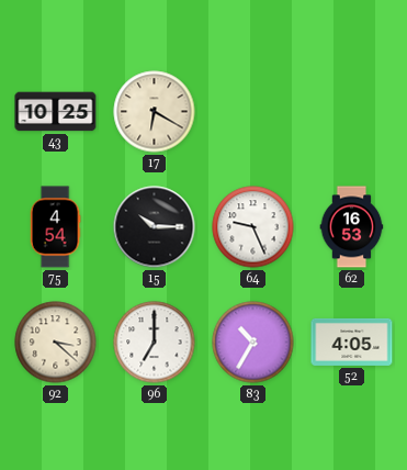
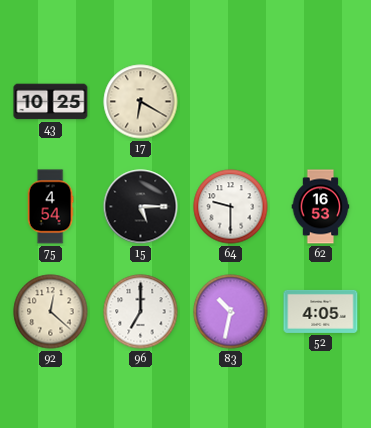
15: 10:15 -> 5:15 (141, 207)
64: 9:26 -> 9:30 (231, 207)
92: 3:22 -> 12:22 (51, 312)
83: 10:35 -> 10:32 (231, 312)
